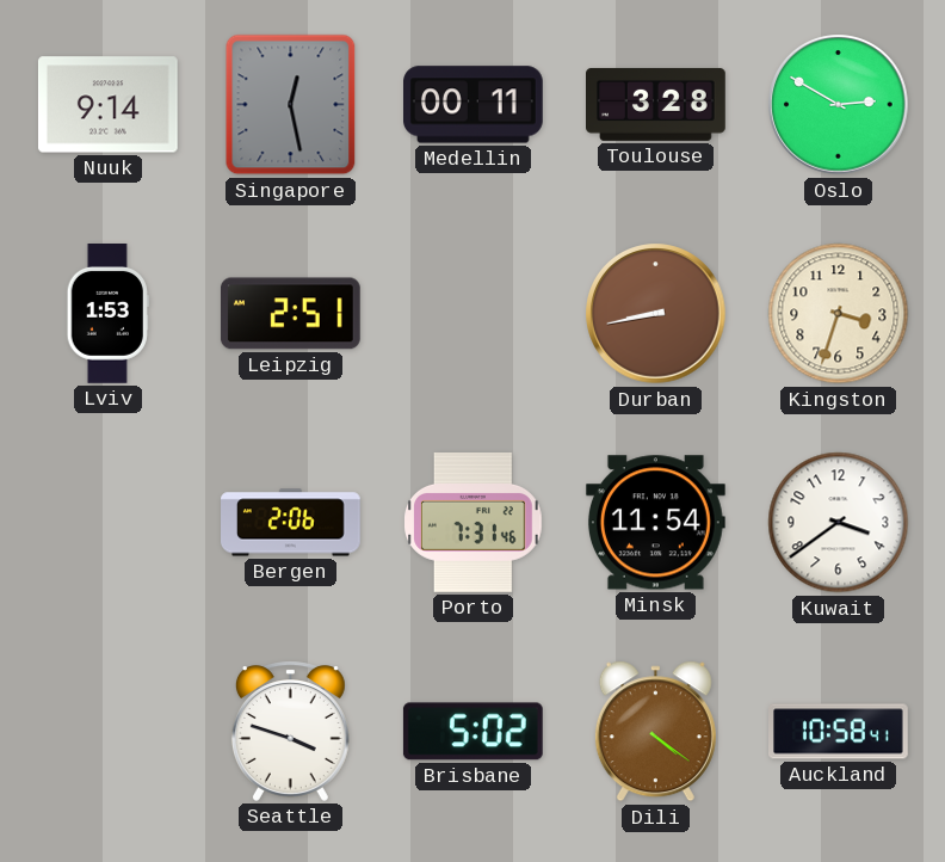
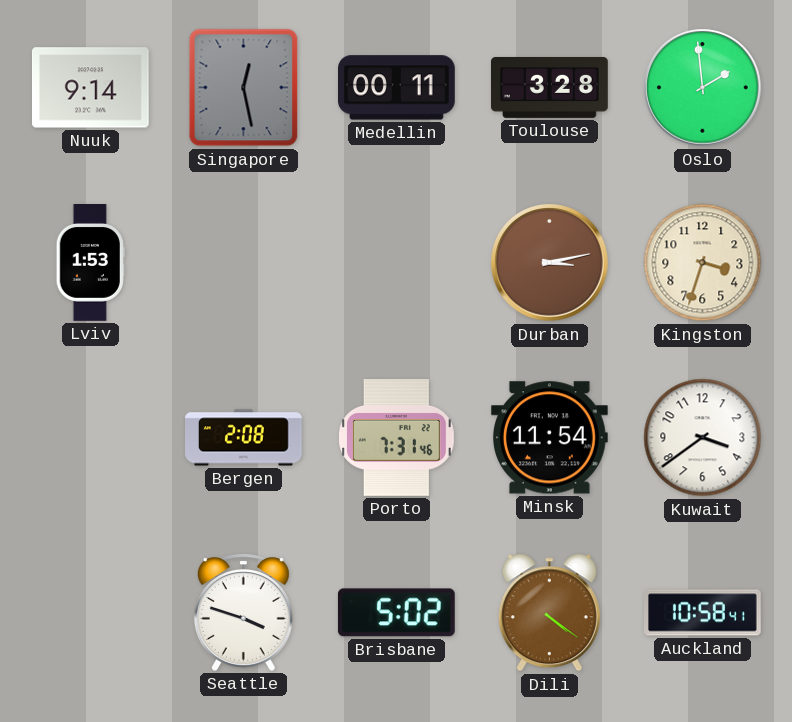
Oslo: 2:50 -> 1:59 (703, 88)
Leipzig: 2:51 -> none (290, 314)
Durban: 8:43 -> 3:13 (550, 263)
Bergen: 2:06 -> 2:08 (244, 438)
